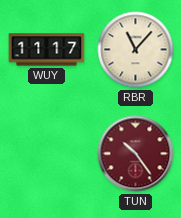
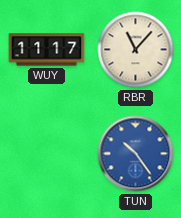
TUN dial: burgundy -> blue (136, 154)
